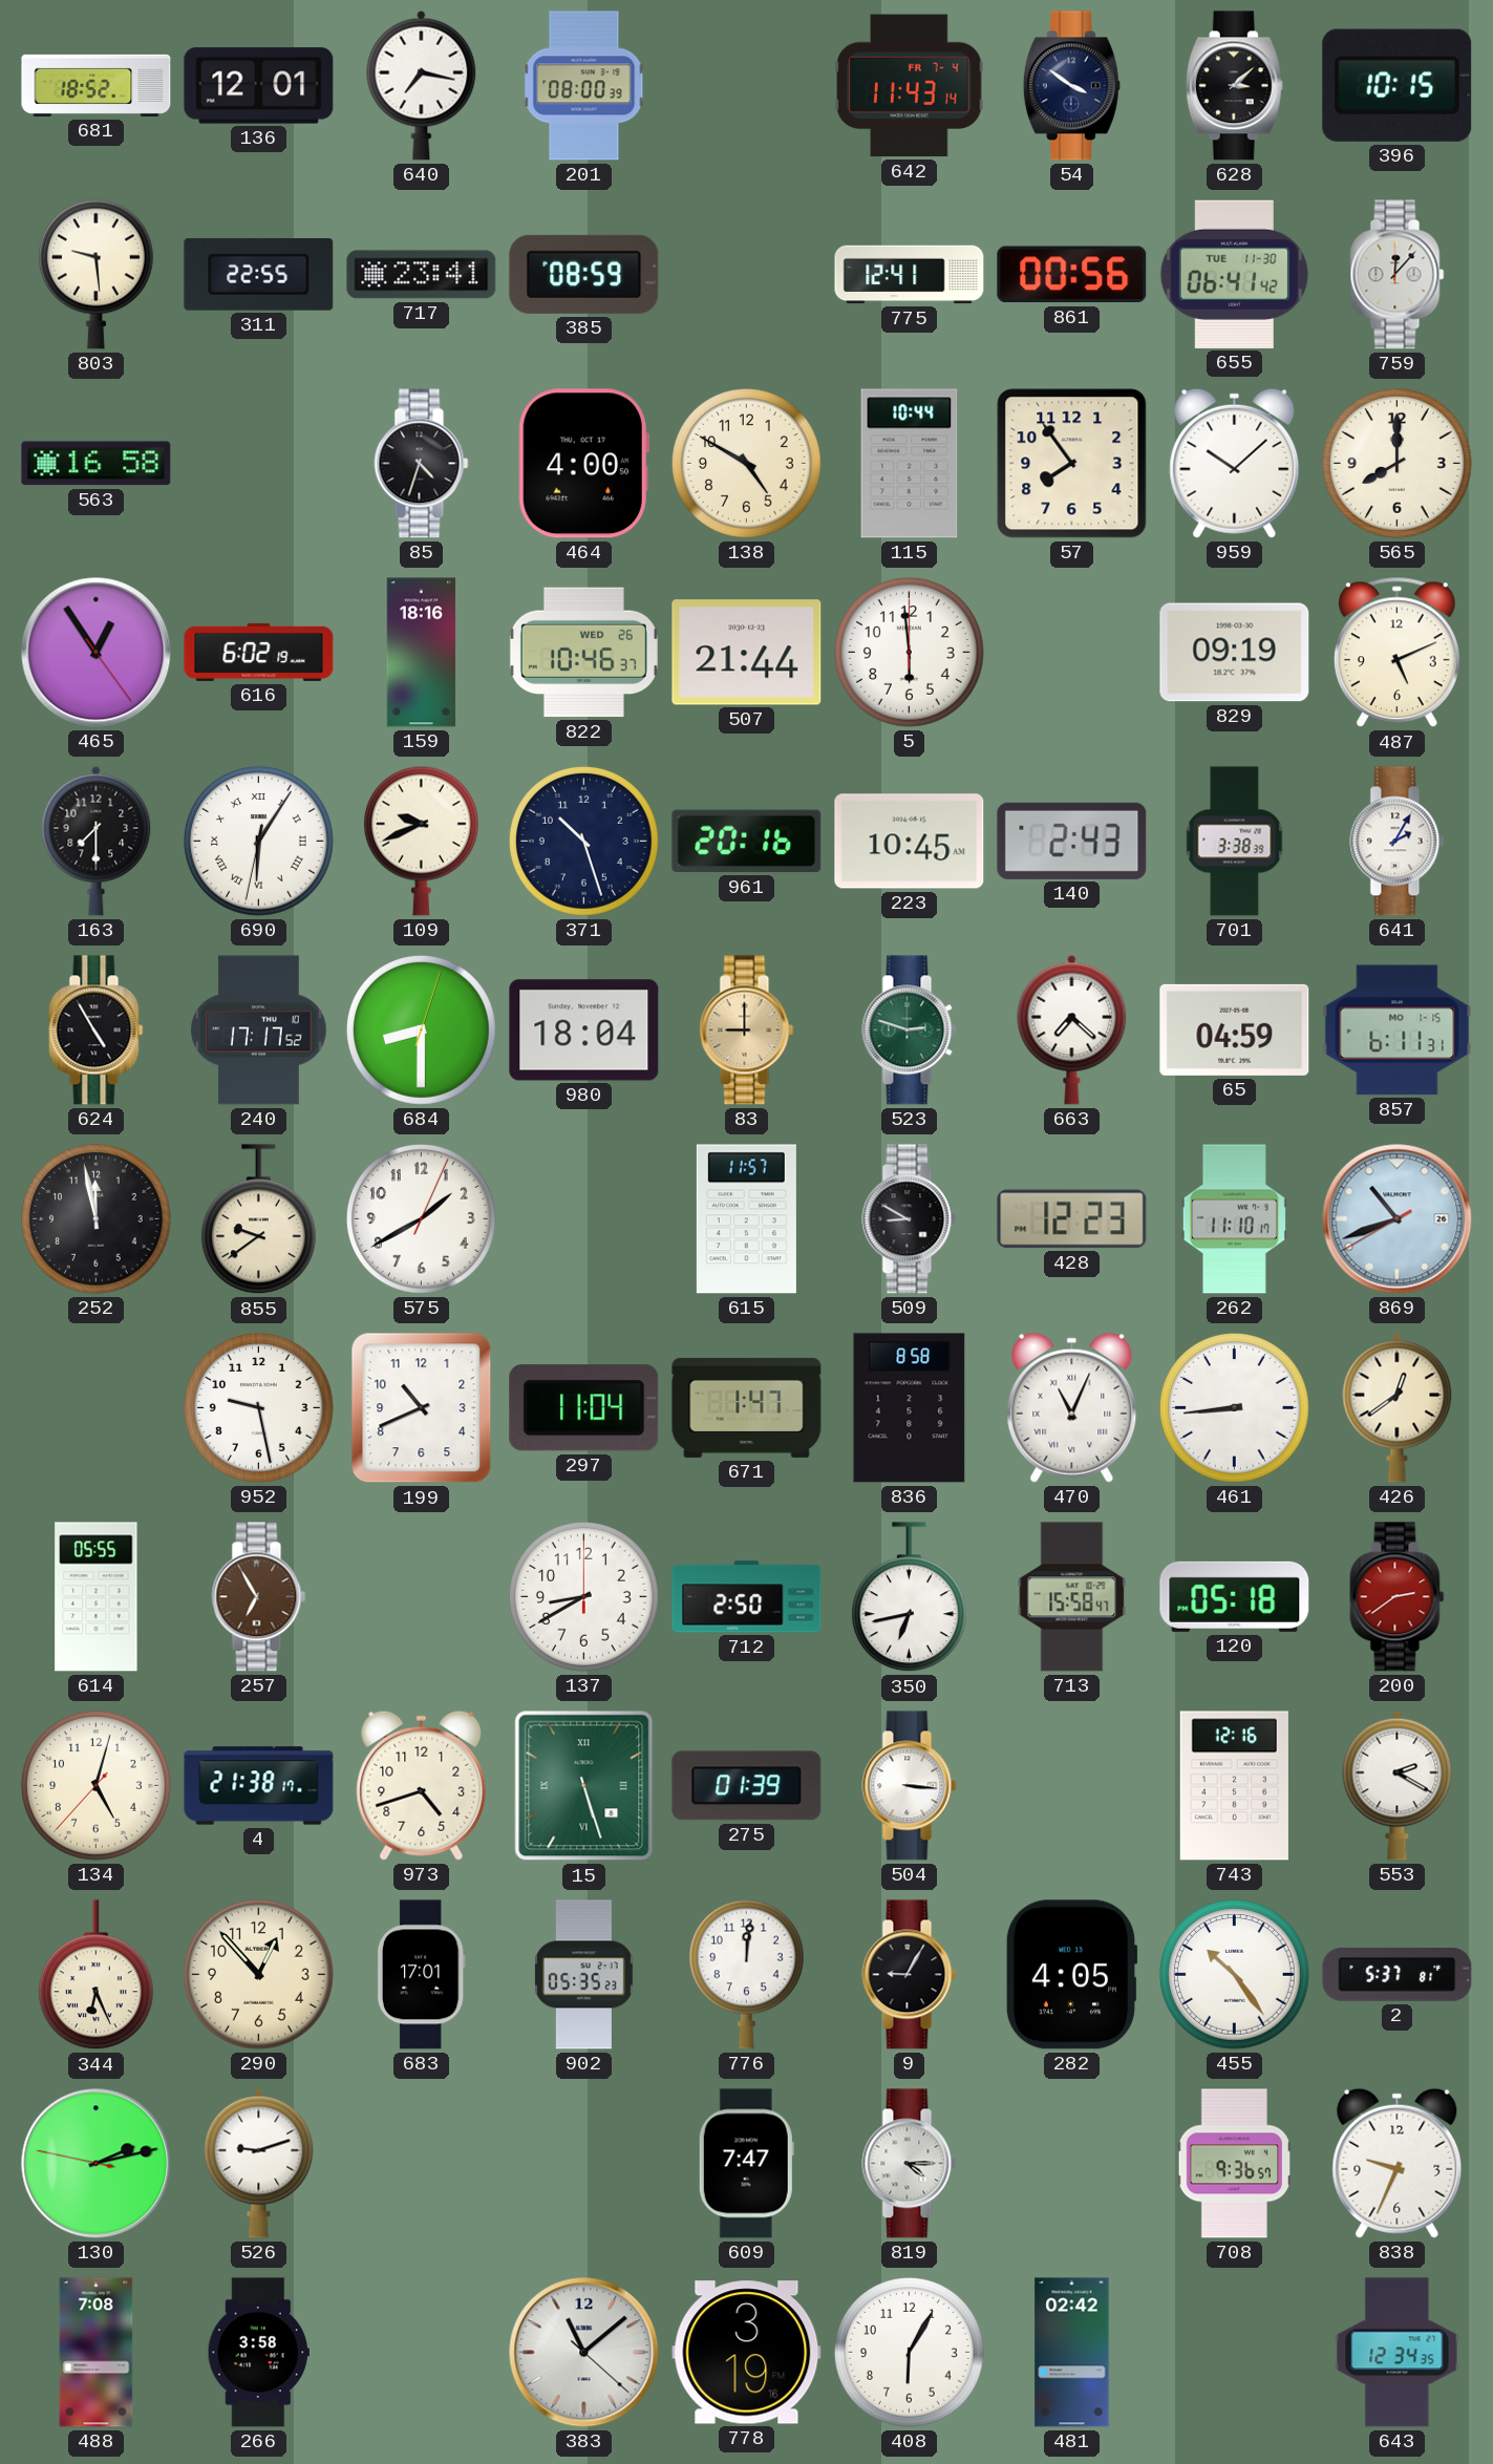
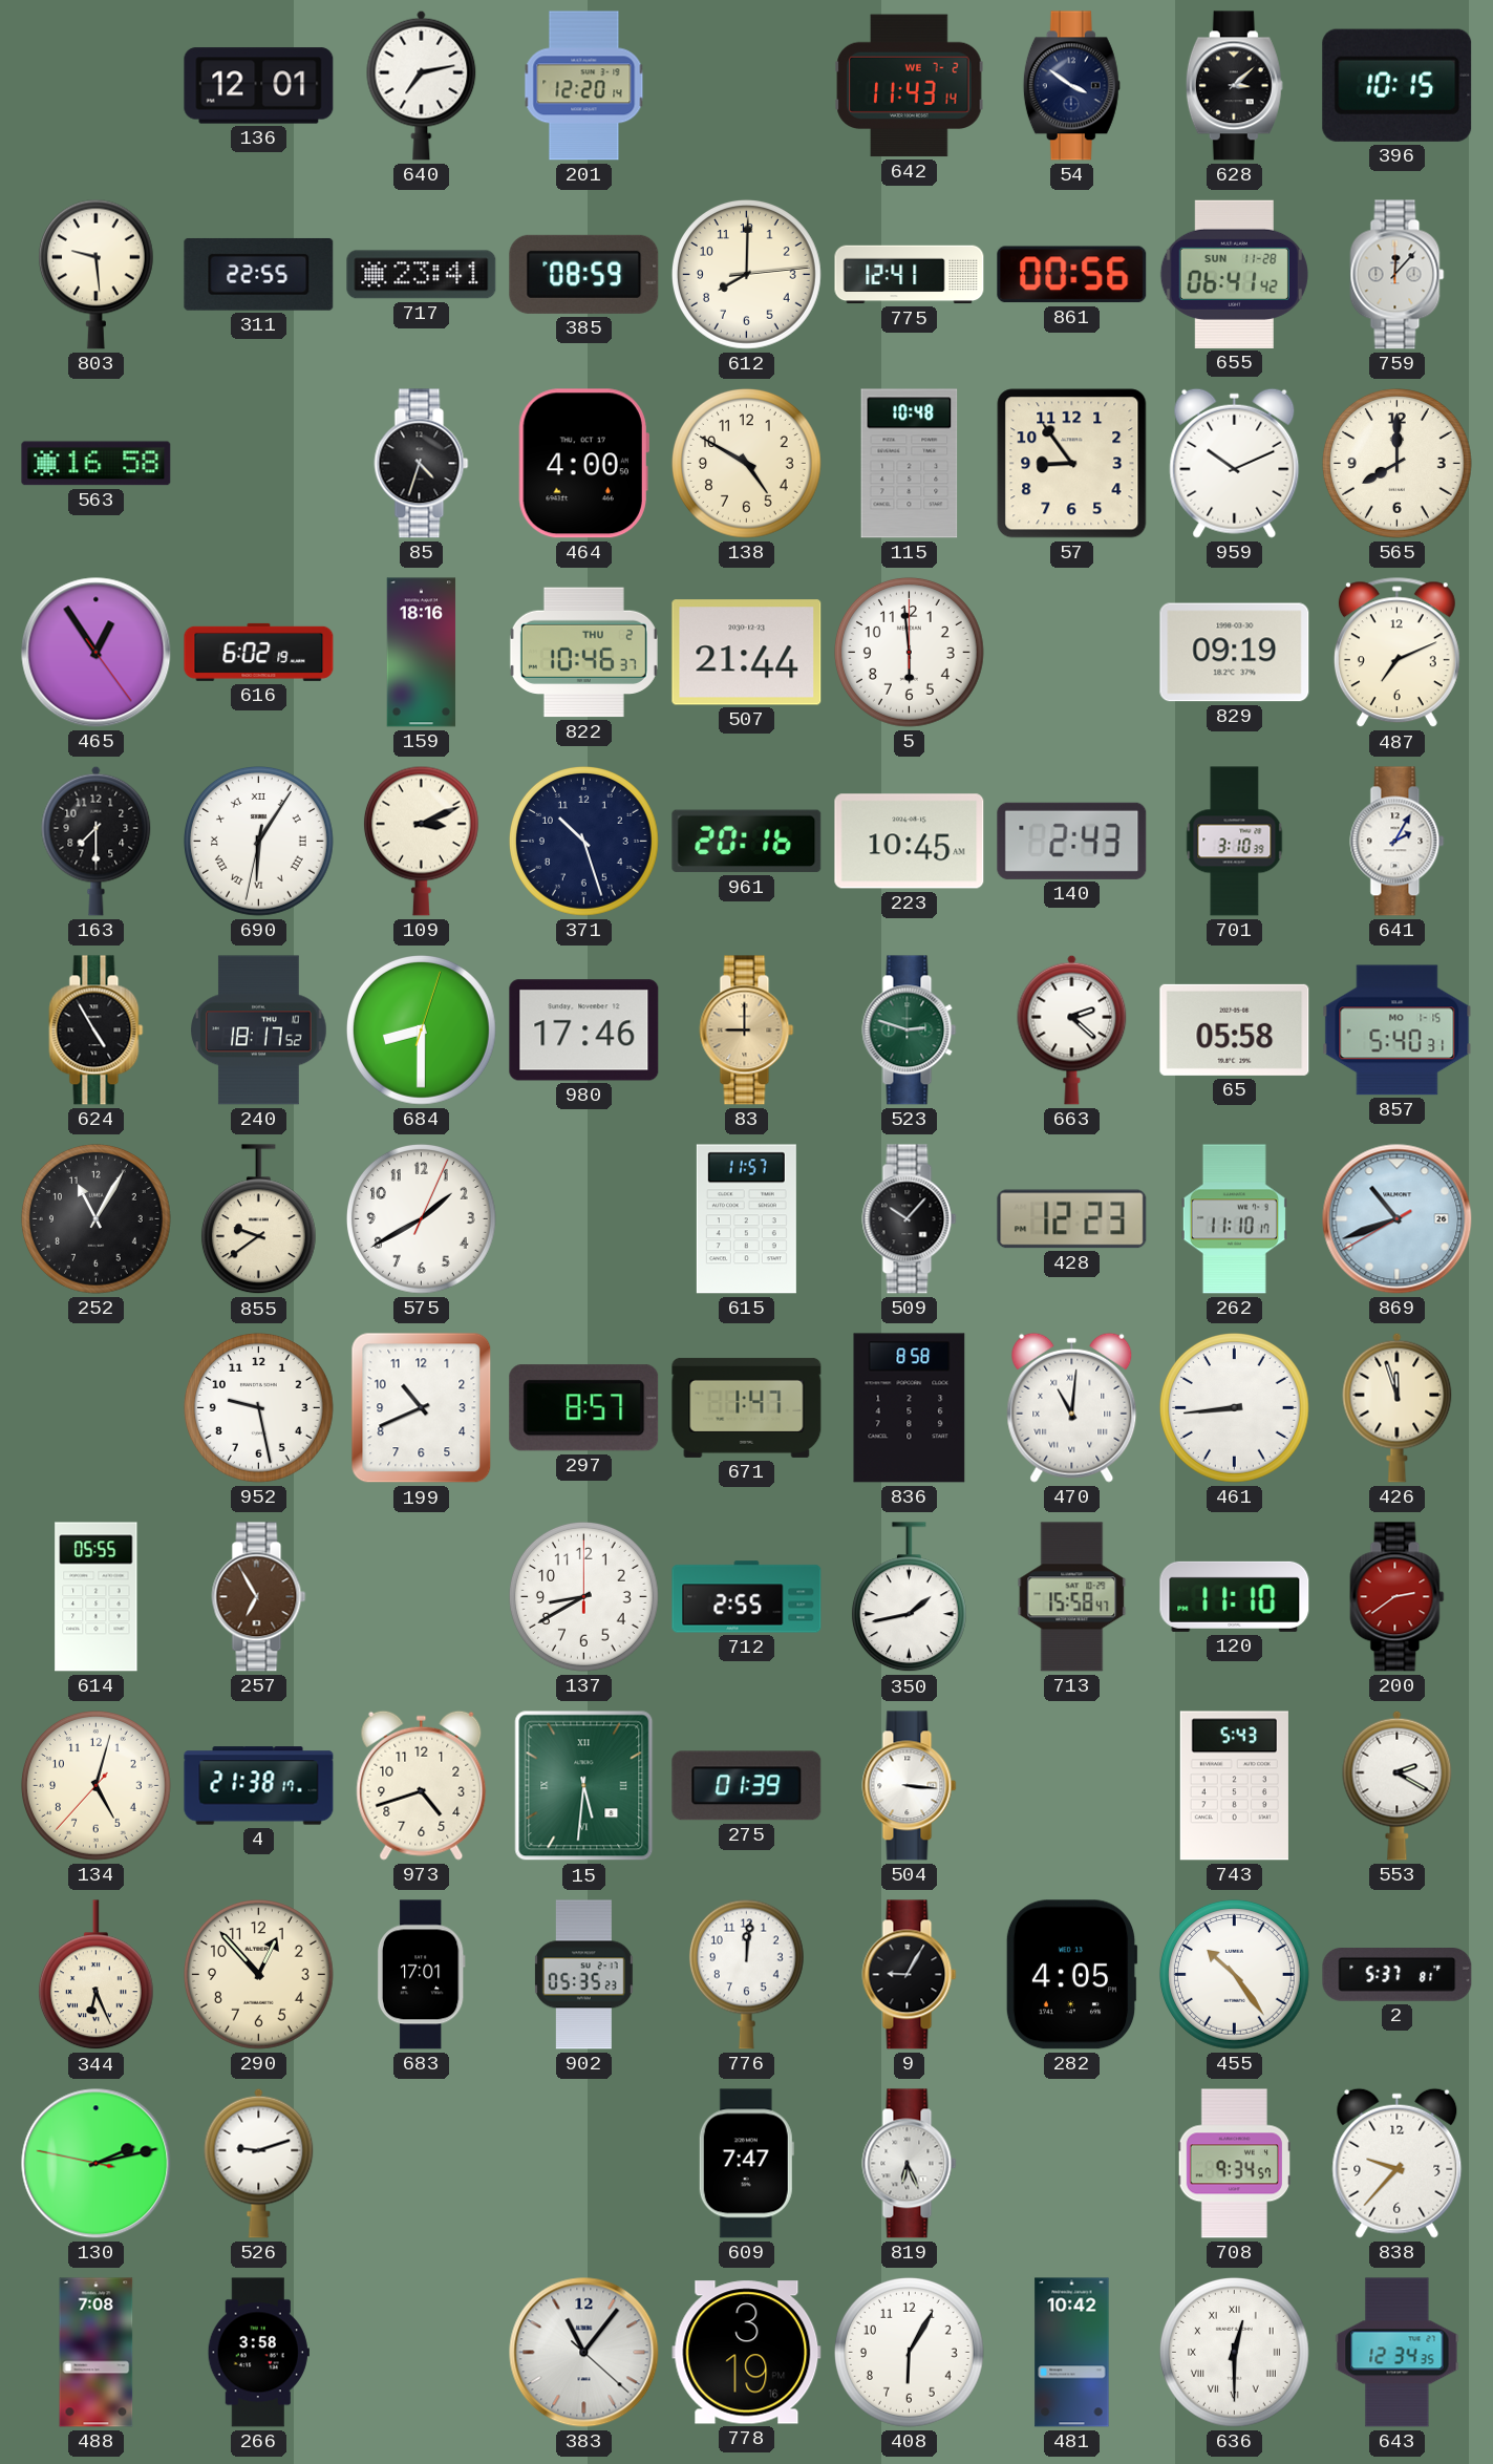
681: 18:52 -> none (97, 85)
640: 7:17 -> 7:13 (422, 85)
201: 08:00 -> 12:20 (584, 86)
642 date: FR 7-4 -> WE 7-2 (910, 86)
612: none -> 8:00 (746, 275)
655 date: TUE 11-30 -> SUN 11-28 (1234, 274)
115: 10:44 -> 10:48 (910, 464)
57: 7:54 -> 8:54 (1072, 464)
959: 10:08 -> 10:11 (1235, 463)
822 date: WED 26 -> THU 2 (583, 653)
487: 5:11 -> 7:11 (1396, 653)
109: 9:41 -> 3:11 (421, 841)
701: 3:38 -> 3:10 (1235, 842)
240: 17:17 -> 18:17 (259, 1031)
980: 18:04 -> 17:46 (584, 1031)
663: 7:22 -> 2:22 (1072, 1029)
65: 04:59 -> 05:58 (1235, 1029)
857: 6:11 -> 5:40 (1398, 1031)
252: 11:58 -> 11:05 (95, 1219)
509: 8:50 -> 10:07 (910, 1219)
297: 11:04 -> 8:57 (584, 1408)
470: 11:04 -> 11:01 (1072, 1407)
426: 12:39 -> 11:57 (1398, 1407)
712: 2:50 -> 2:55 (747, 1597)
350: 6:43 -> 1:43 (909, 1597)
120: 05:18 -> 11:10 (1235, 1596)
15: 5:27 -> 5:31 (584, 1786)
743: 12:16 -> 5:43 (1234, 1786)
819: 4:15 -> 6:26 (910, 2164)
708: 9:36 -> 9:34 (1234, 2164)
838: 9:34 -> 9:37 (1398, 2163)
383: 11:08 -> 11:06 (584, 2353)
481: 02:42 -> 10:42 (1072, 2353)
636: none -> 12:30 (1234, 2353)
